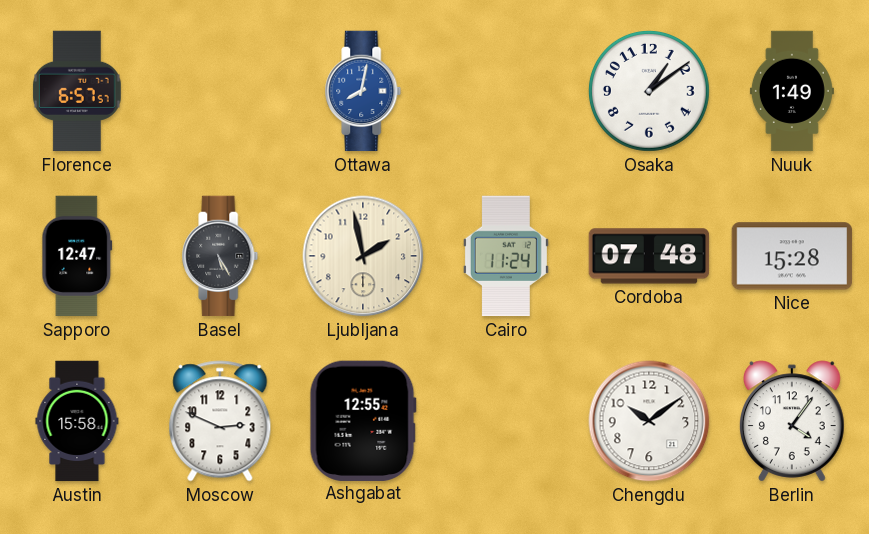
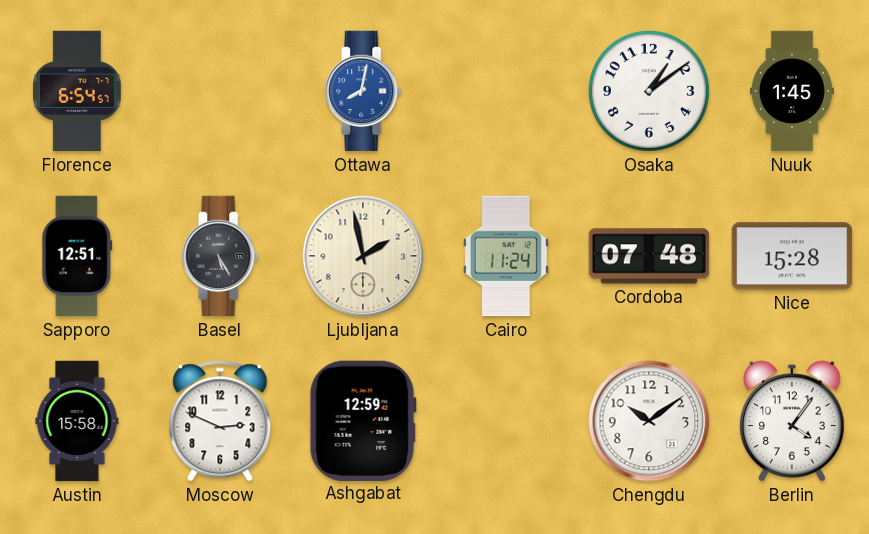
Florence: 6:57 -> 6:54 (77, 91)
Nuuk: 1:49 -> 1:45 (792, 91)
Sapporo: 12:47 -> 12:51 (77, 256)
Ashgabat: 12:55 -> 12:59 (363, 420)
